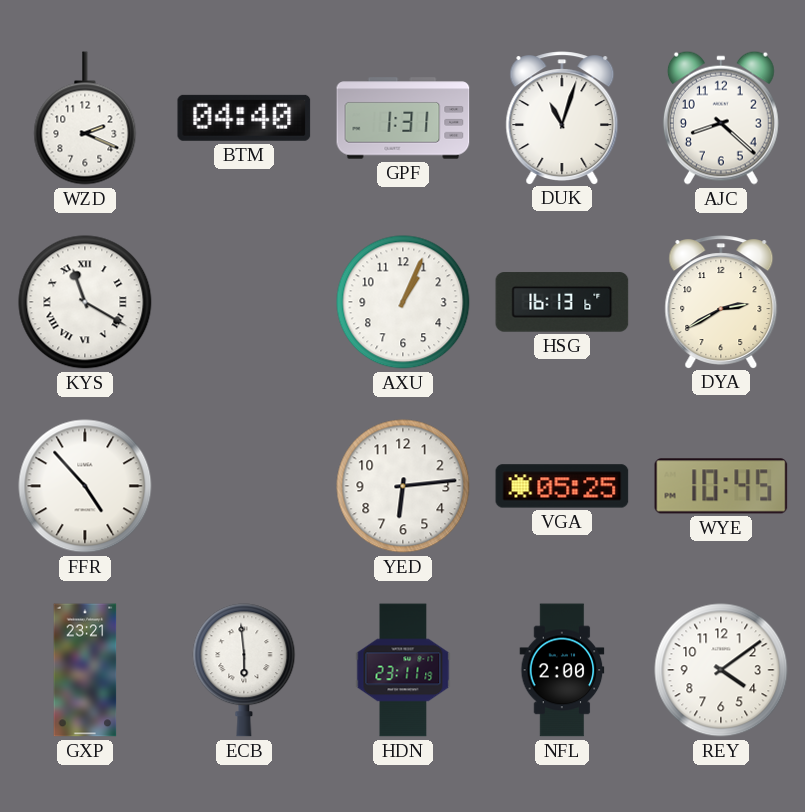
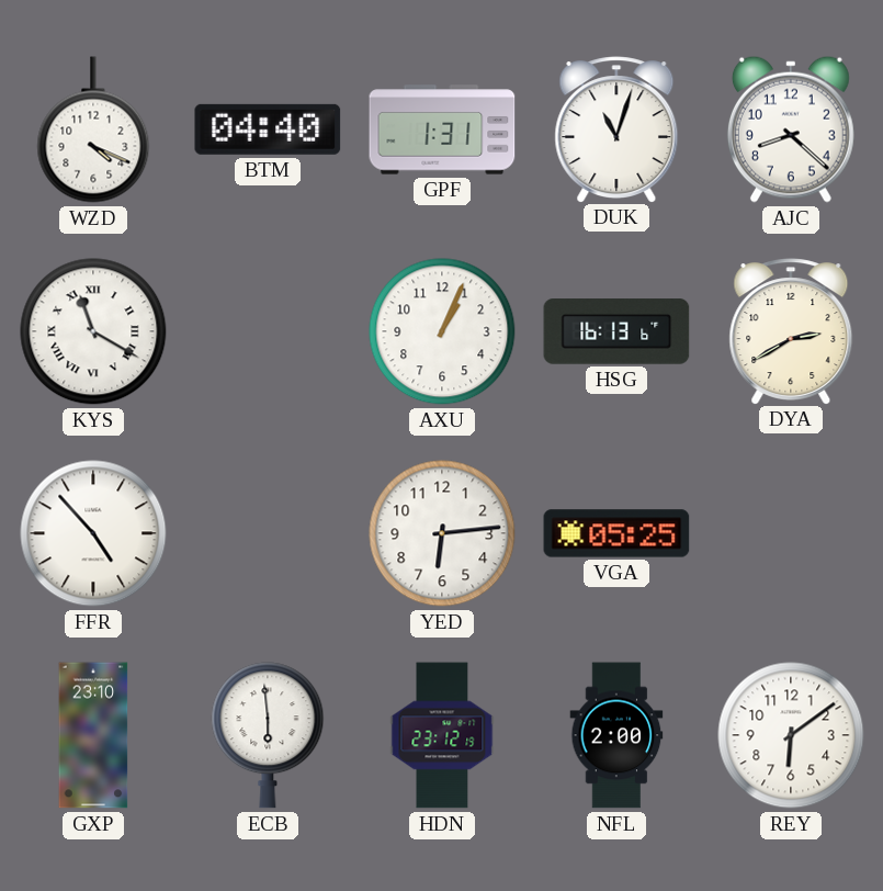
WZD: 2:19 -> 4:19 (93, 129)
WYE: 10:45 -> none (721, 486)
GXP: 23:21 -> 23:10 (93, 735)
HDN: 23:11 -> 23:12 (442, 735)
REY: 4:09 -> 6:09 (791, 735)
